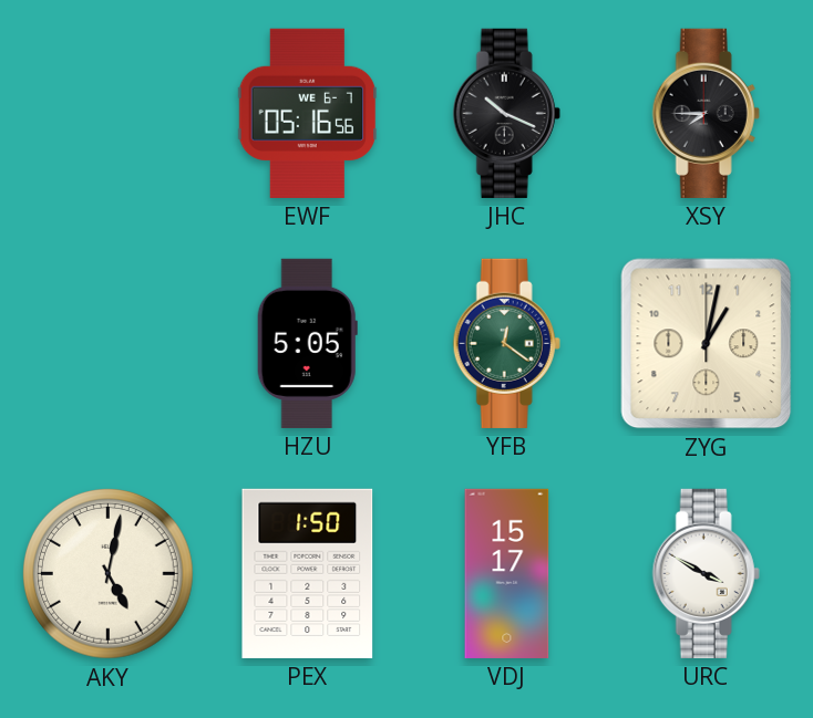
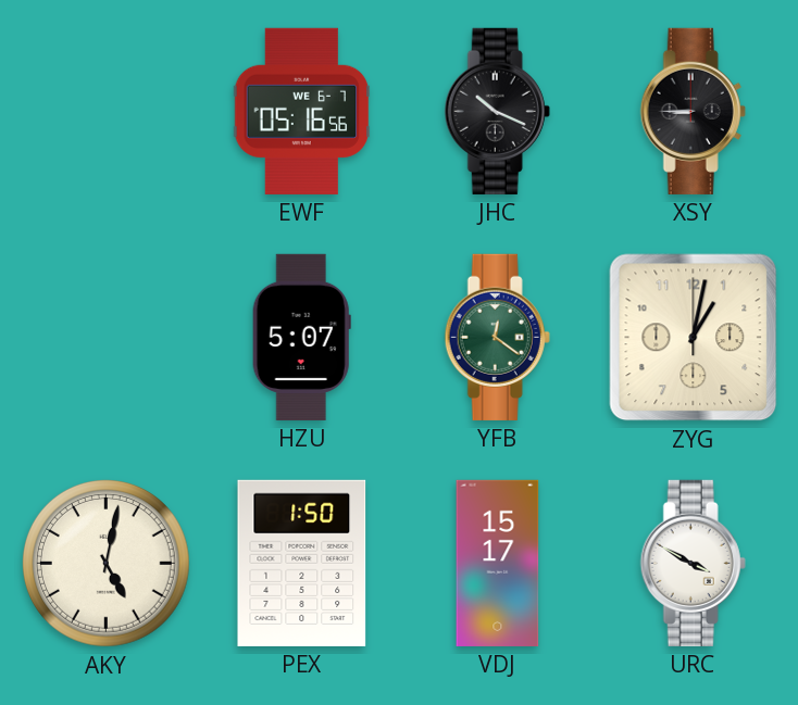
XSY: 7:45 -> 8:45 (693, 111)
HZU: 5:05 -> 5:07 (301, 337)
